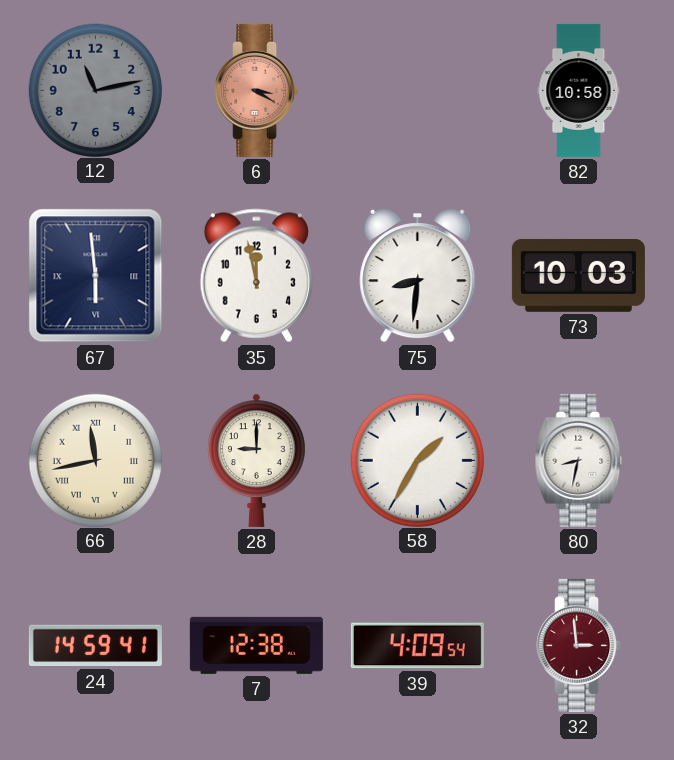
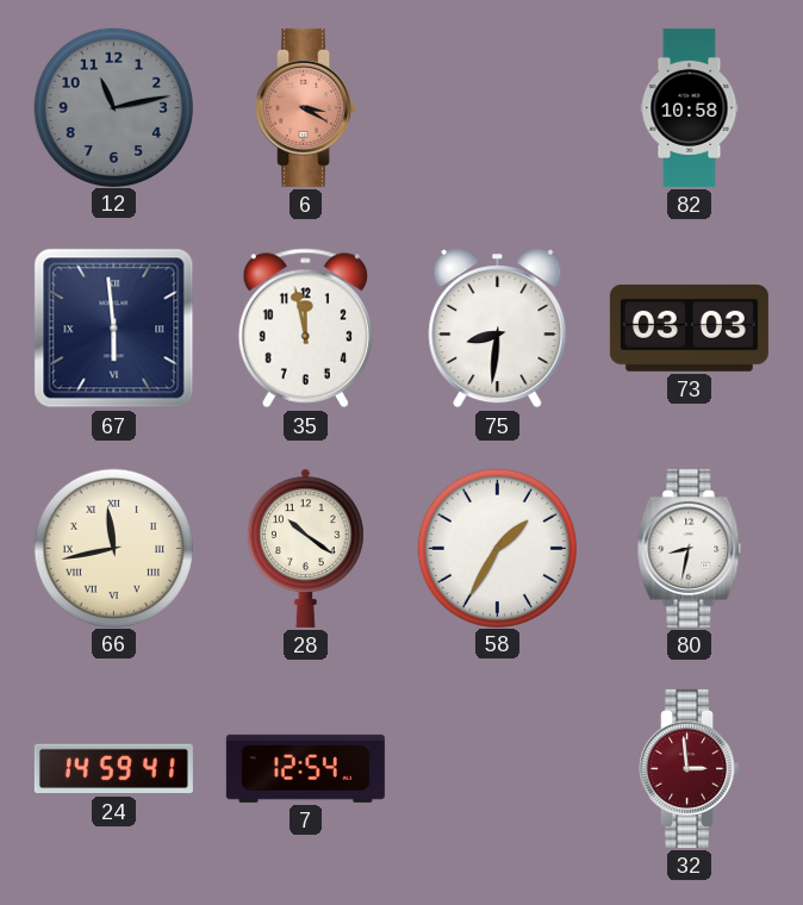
73: 10:03 -> 03:03 (689, 327)
28: 9:00 -> 10:21 (306, 548)
7: 12:38 -> 12:54 (305, 768)
39: 4:09 -> none (417, 646)
